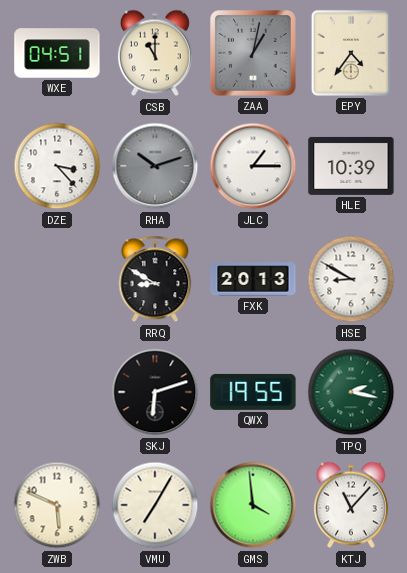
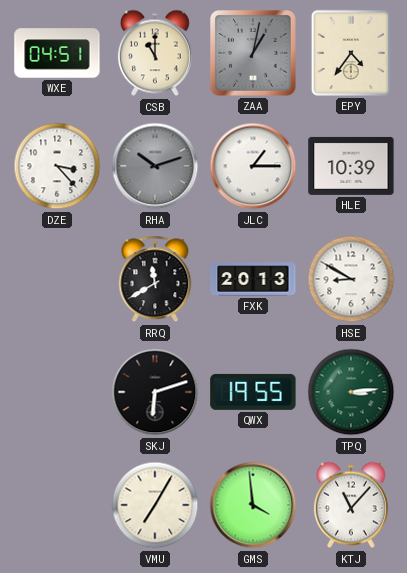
RRQ: 8:50 -> 11:40 (155, 279)
TPQ: 2:17 -> 3:14 (351, 392)
ZWB: 5:49 -> none (57, 505)
